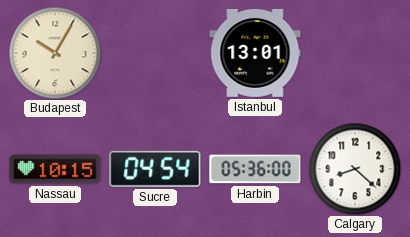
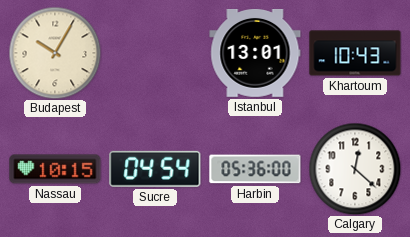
Khartoum: none -> 10:43 (355, 53)
Calgary: 8:22 -> 12:22 (355, 169)
